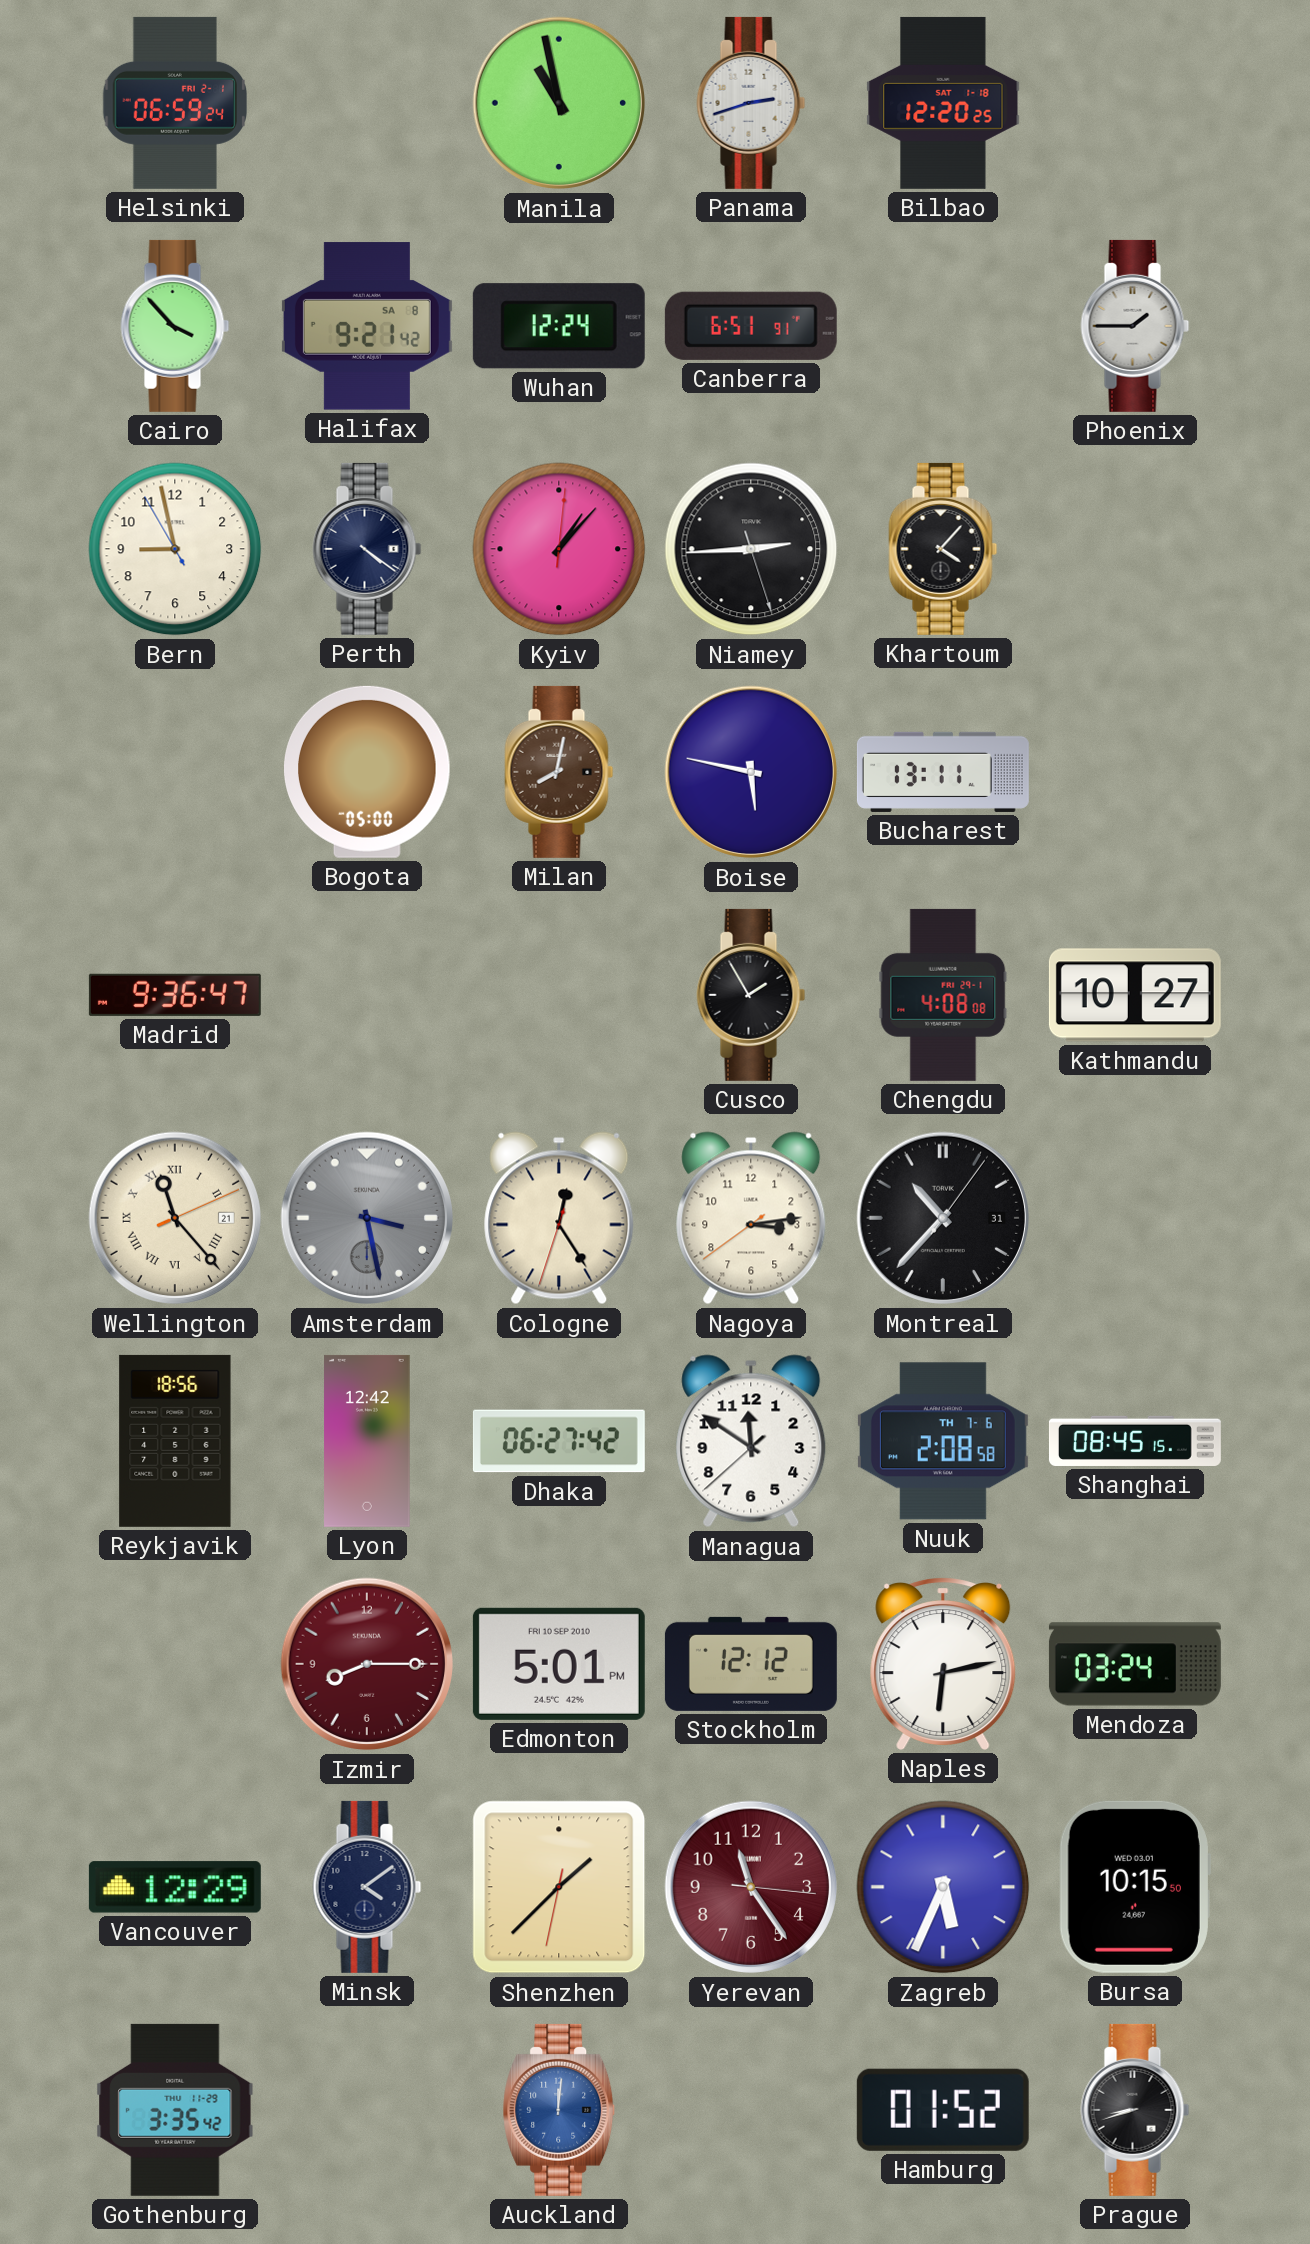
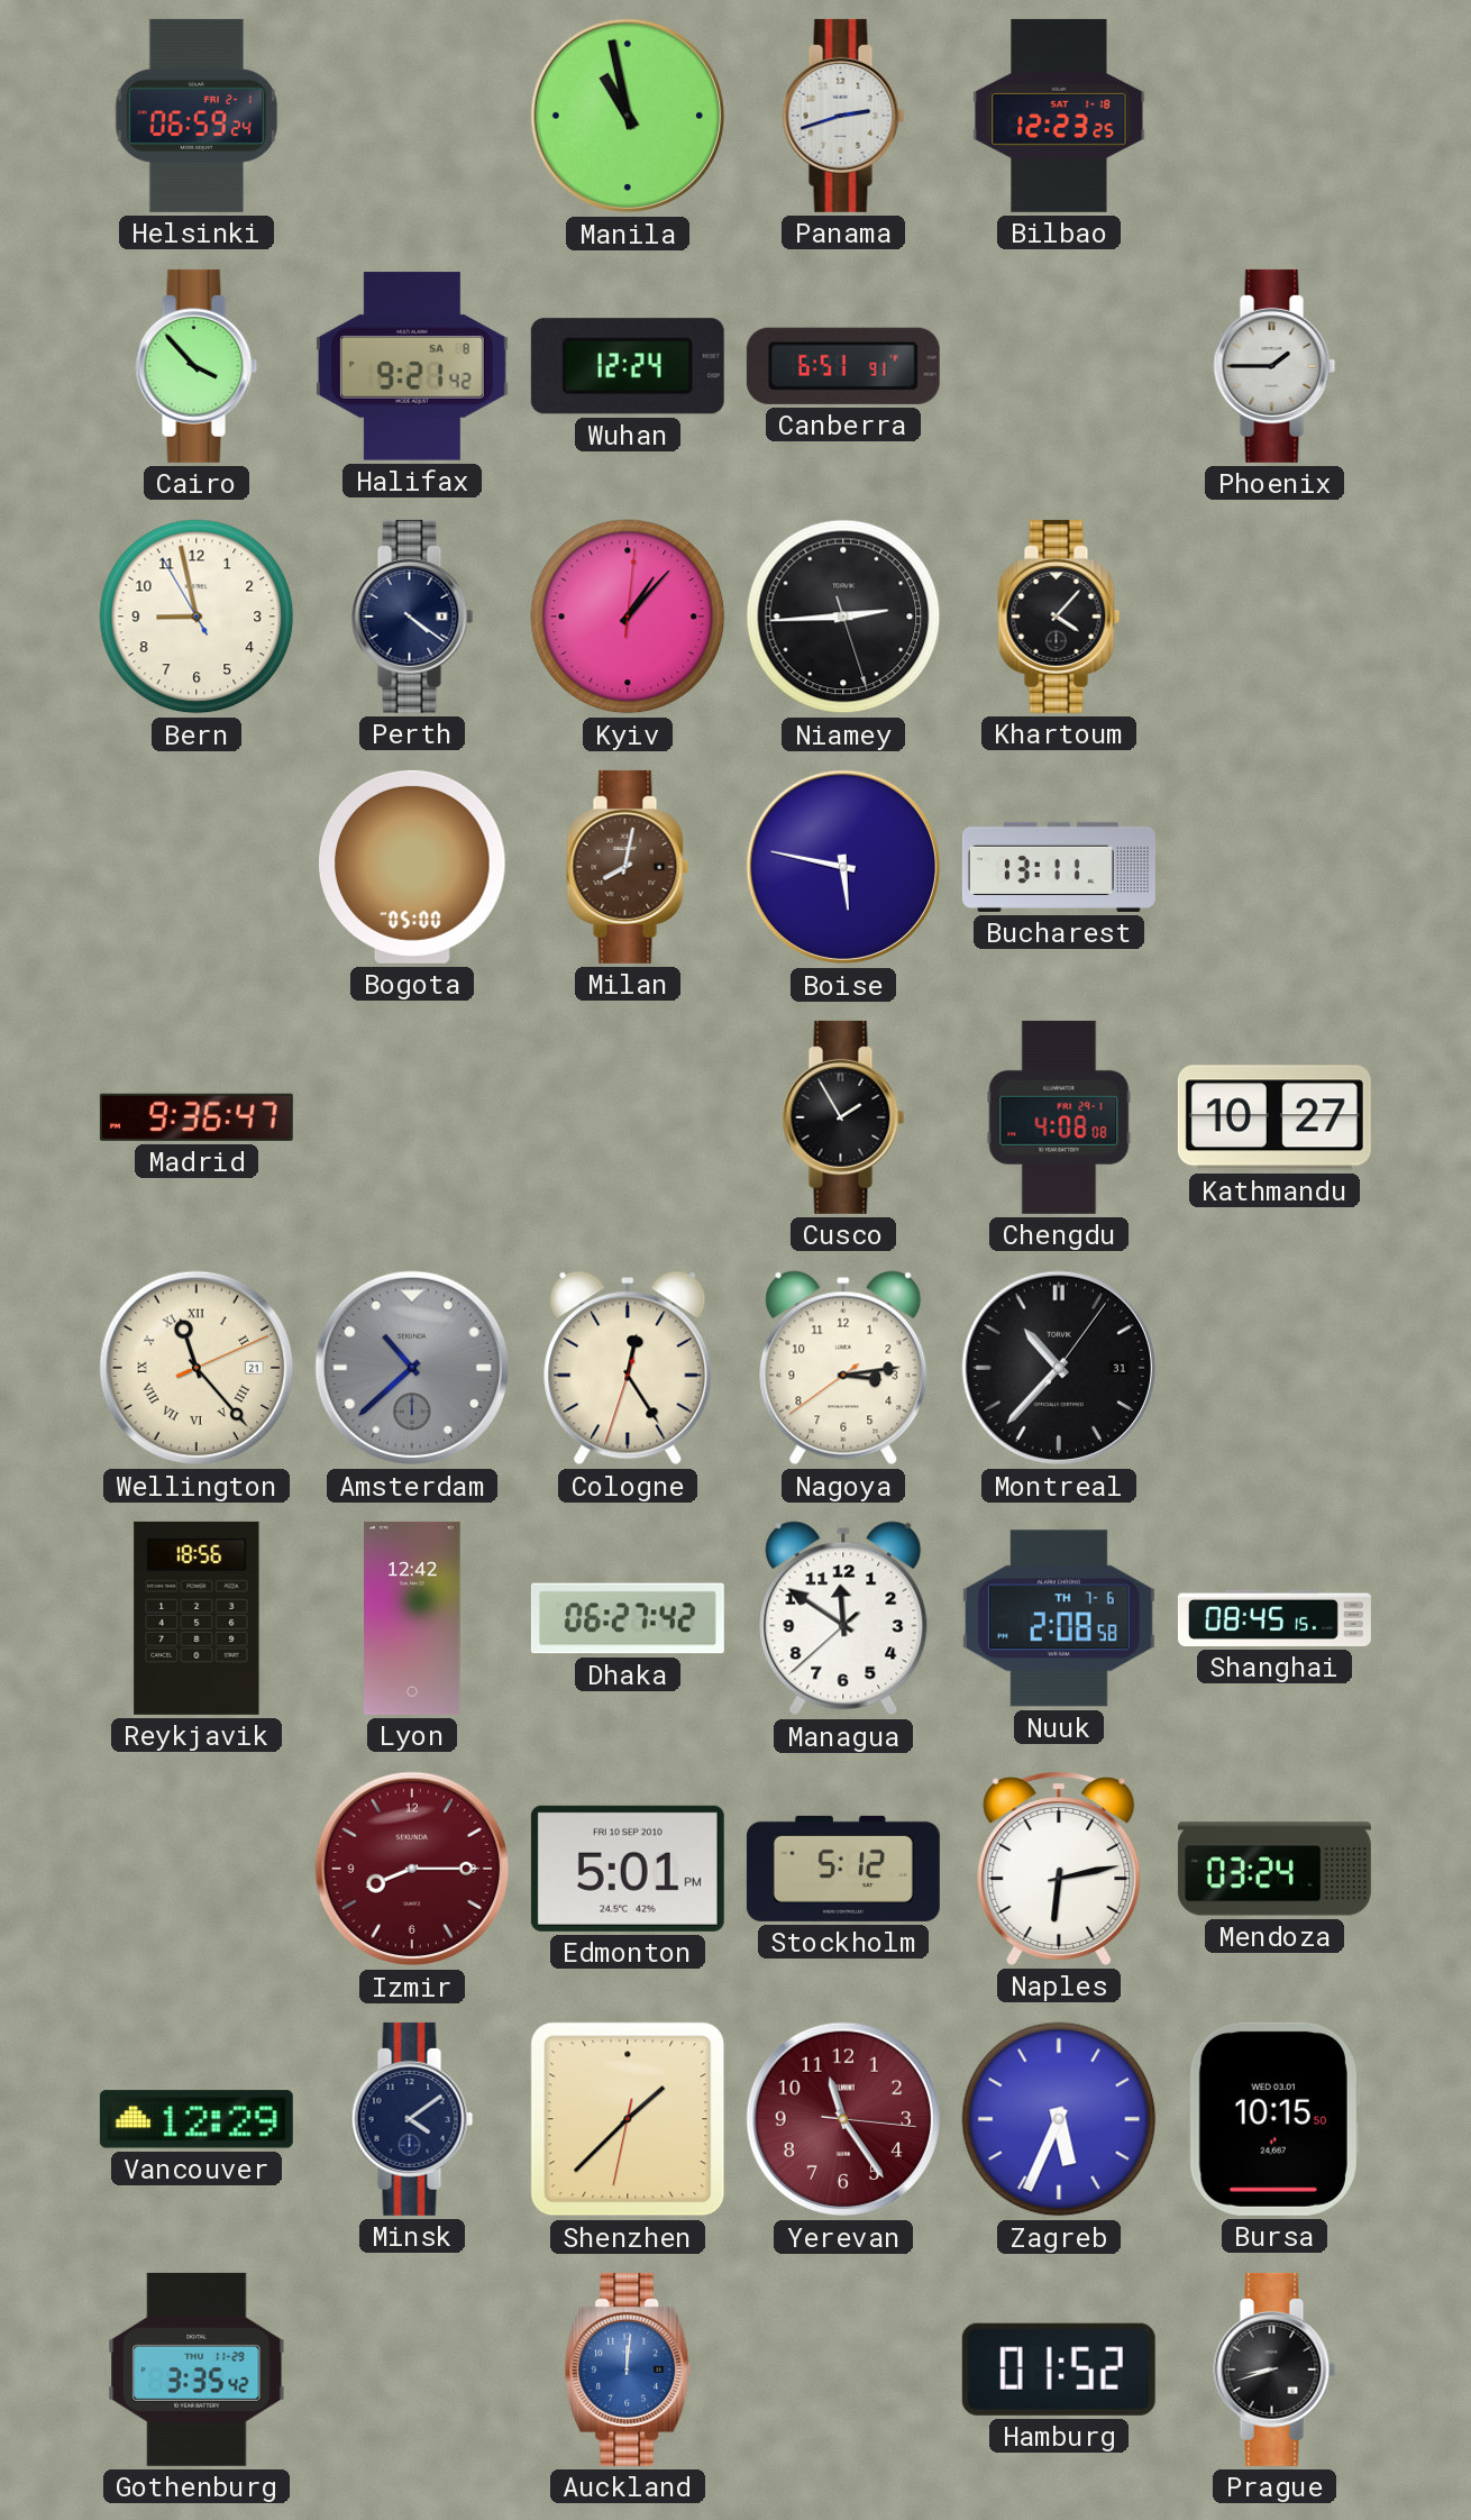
Bilbao: 12:20 -> 12:23 (1059, 116)
Amsterdam: 3:28 -> 10:38 (412, 1368)
Stockholm: 12:12 -> 5:12 (843, 1869)
